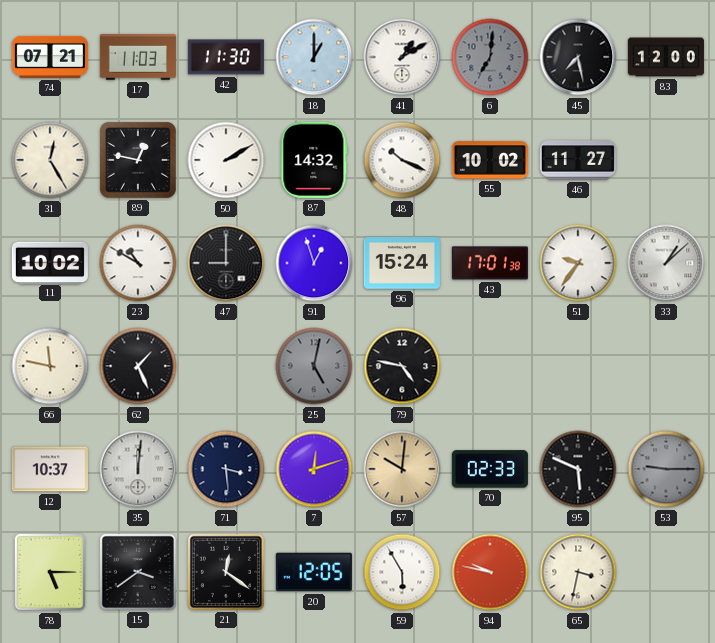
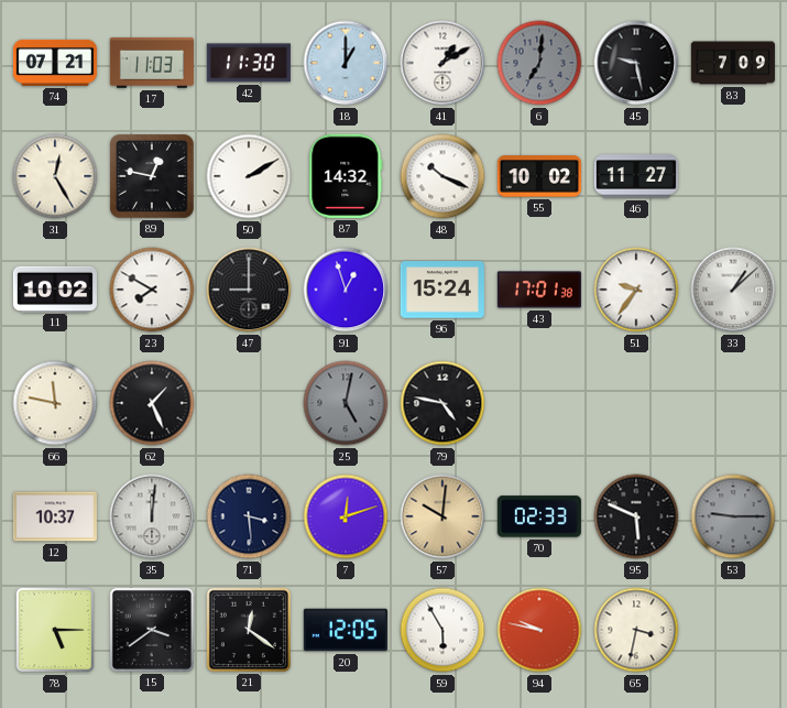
45: 7:28 -> 9:28 (636, 63)
83: 12:00 -> 7:09 (733, 63)
23: 10:50 -> 7:50 (152, 290)
